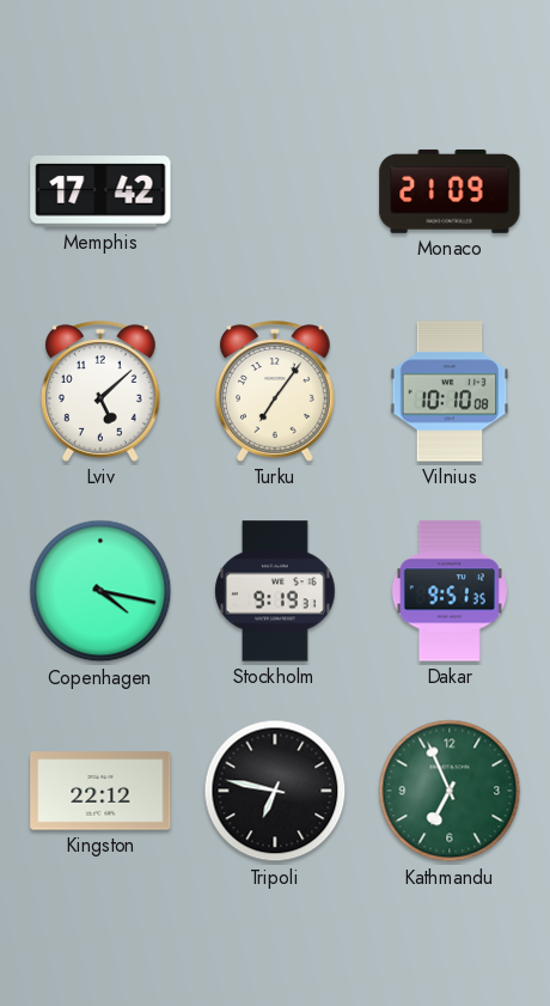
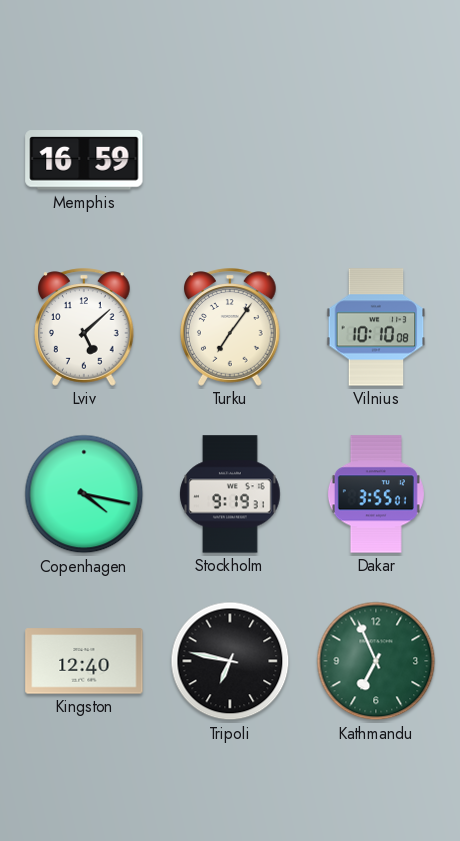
Memphis: 17:42 -> 16:59 (84, 160)
Monaco: 21:09 -> none (450, 191)
Dakar: 9:51 -> 3:55 (376, 494)
Kingston: 22:12 -> 12:40 (84, 661)
